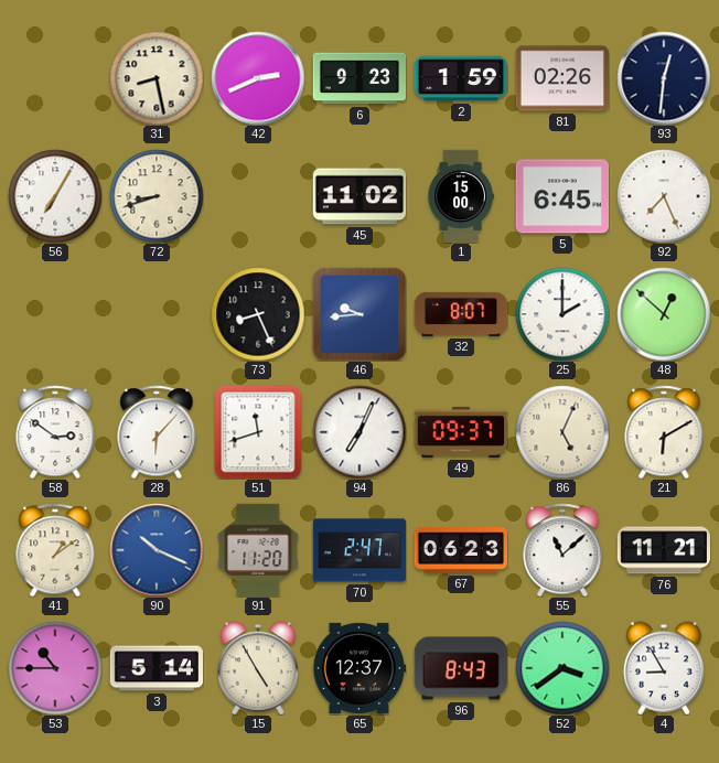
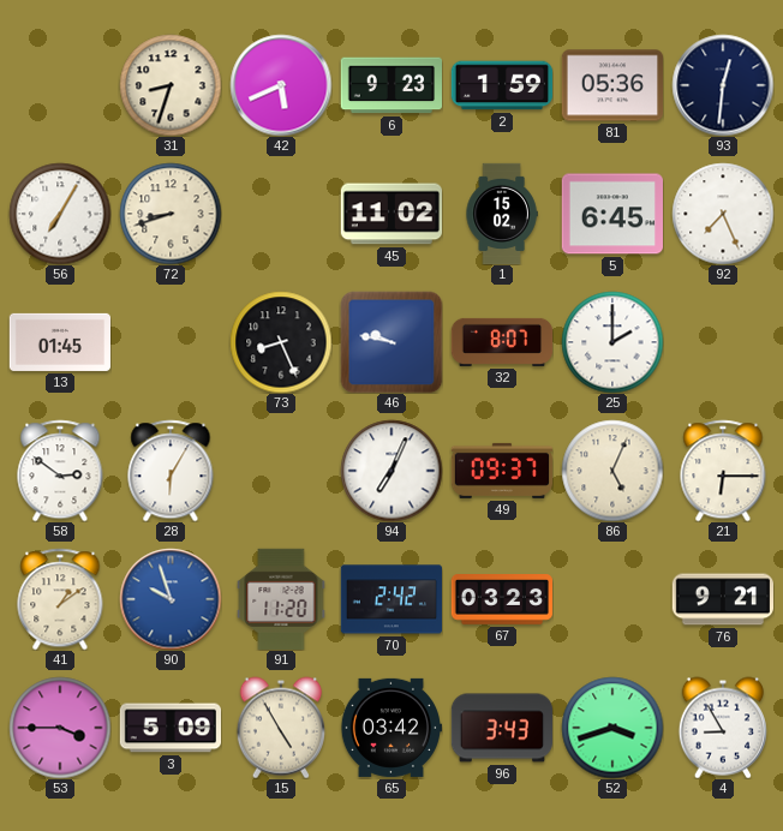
31: 8:28 -> 8:33 (171, 85)
42: 2:41 -> 5:41 (281, 85)
81: 02:26 -> 05:36 (611, 85)
1: 15:00 -> 15:02 (502, 214)
13: none -> 01:45 (59, 342)
46: 9:44 -> 9:47 (391, 342)
48: 12:52 -> none (664, 314)
28: 6:07 -> 6:05 (171, 471)
51: 11:42 -> none (258, 432)
21: 6:10 -> 6:15 (723, 471)
90: 10:19 -> 9:57 (171, 599)
70: 2:47 -> 2:42 (390, 599)
67: 06:23 -> 03:23 (501, 600)
55: 11:08 -> none (562, 550)
76: 11:21 -> 9:21 (722, 599)
53: 10:45 -> 3:45 (60, 728)
3: 5:14 -> 5:09 (169, 728)
65: 12:37 -> 03:42 (390, 728)
96: 8:43 -> 3:43 (501, 728)
52: 3:39 -> 3:42 (612, 728)
